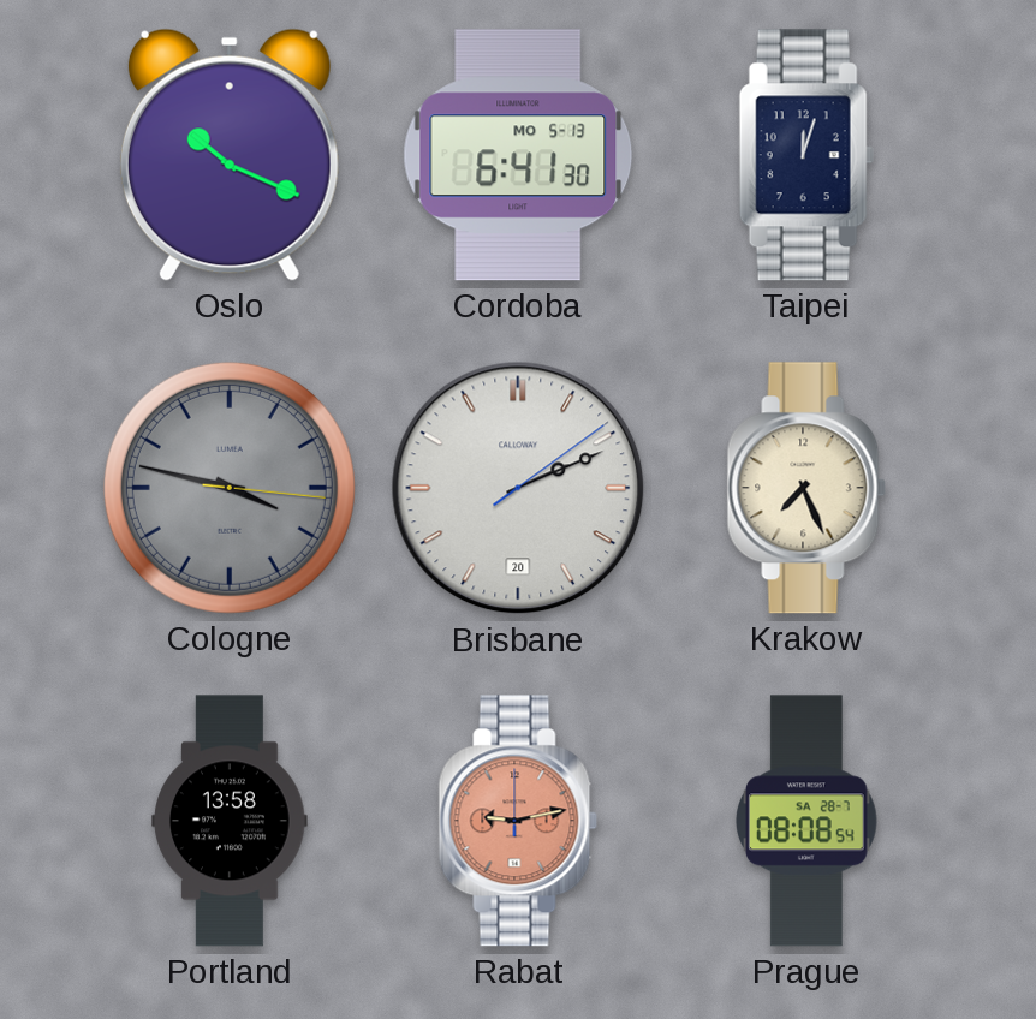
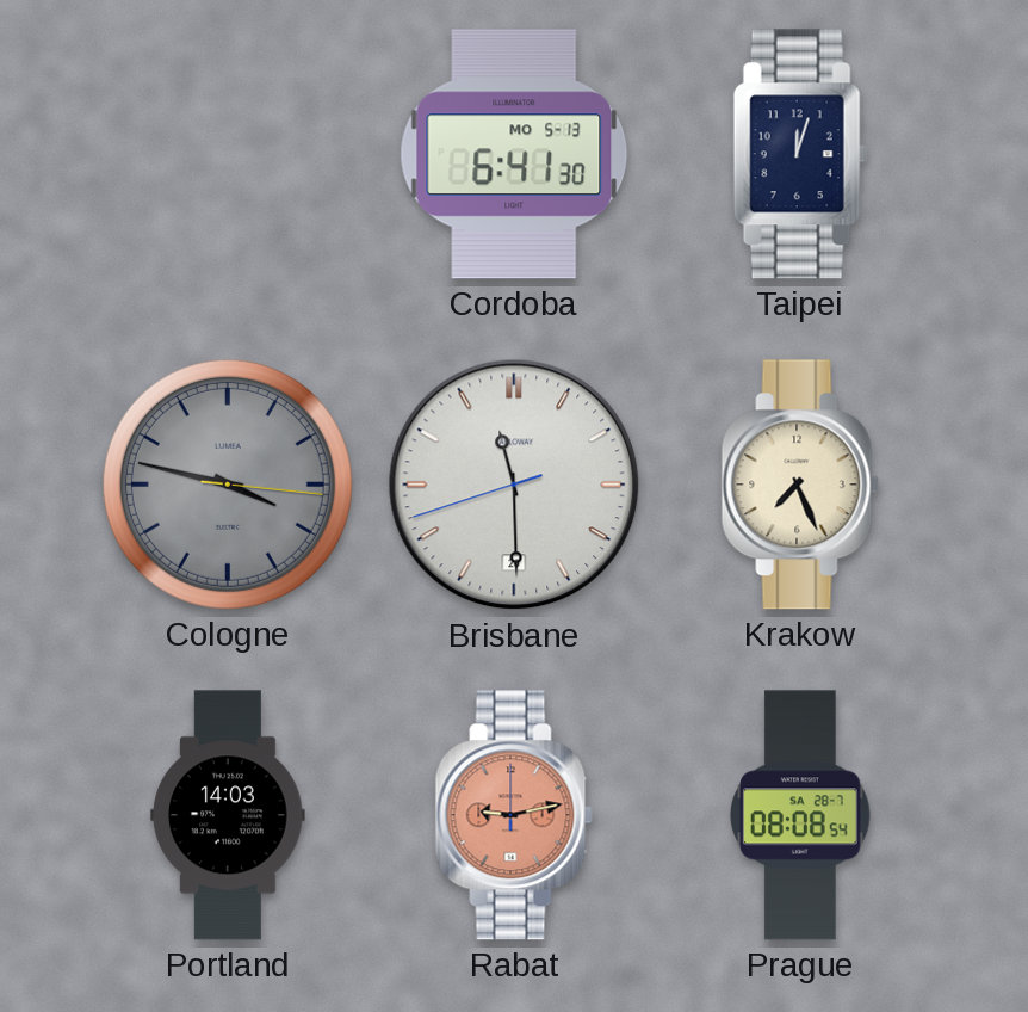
Oslo: 10:19 -> none (230, 155)
Brisbane: 2:11 -> 11:29 (514, 485)
Portland: 13:58 -> 14:03 (228, 815)
